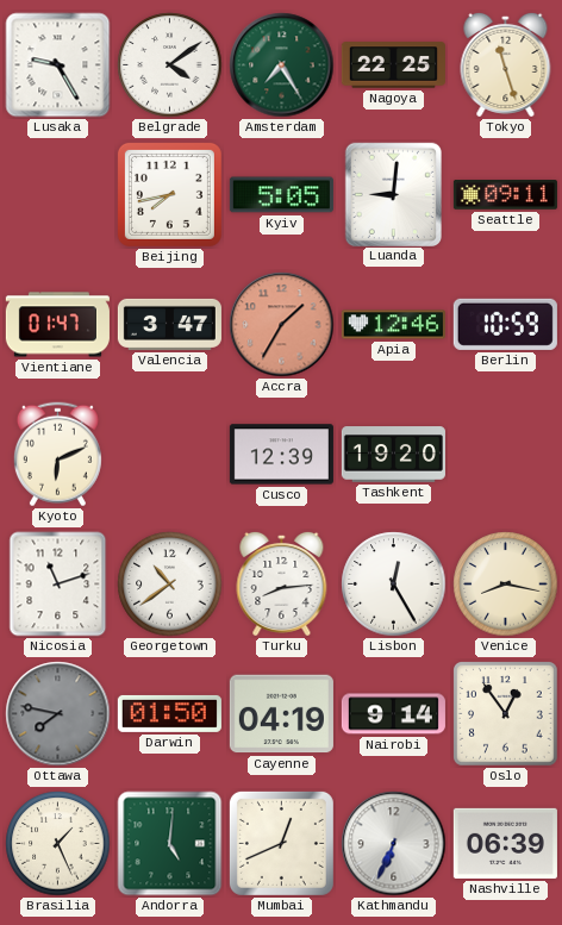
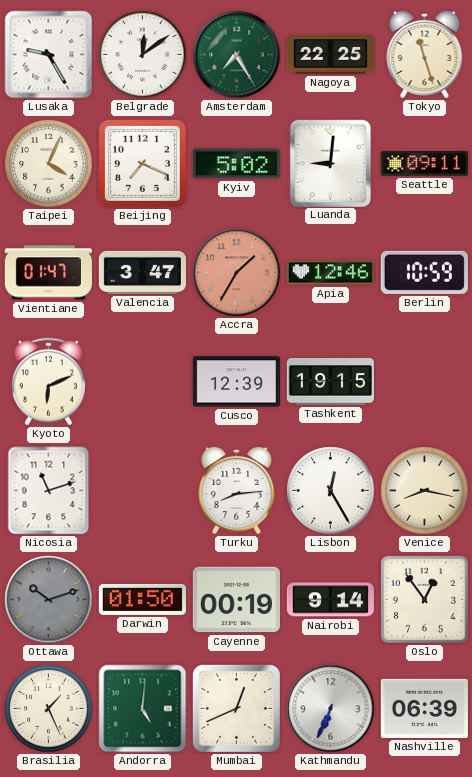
Belgrade: 4:09 -> 12:09 (143, 55)
Taipei: none -> 4:04 (49, 164)
Beijing: 7:43 -> 7:19 (142, 163)
Kyiv: 5:05 -> 5:02 (236, 164)
Tashkent: 19:20 -> 19:15 (330, 382)
Georgetown: 10:39 -> none (170, 585)
Ottawa: 7:47 -> 10:12 (49, 600)
Cayenne: 04:19 -> 00:19 (236, 600)
